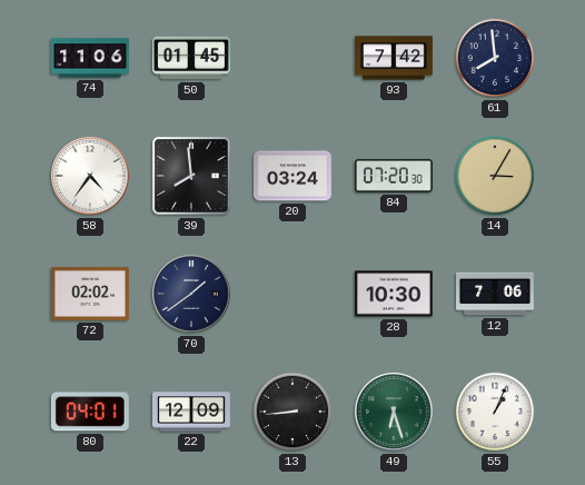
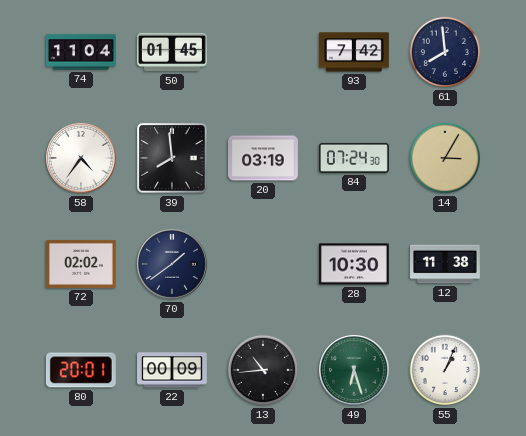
74: 11:06 -> 11:04 (81, 52)
20: 03:24 -> 03:19 (264, 158)
84: 07:20 -> 07:24 (355, 158)
12: 7:06 -> 11:38 (446, 264)
80: 04:01 -> 20:01 (81, 370)
22: 12:09 -> 00:09 (173, 370)
13: 8:44 -> 10:44 (263, 370)
